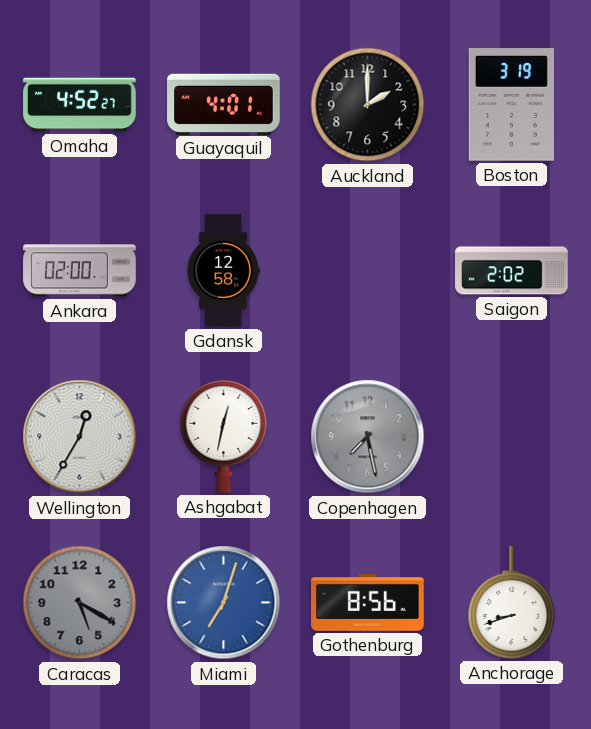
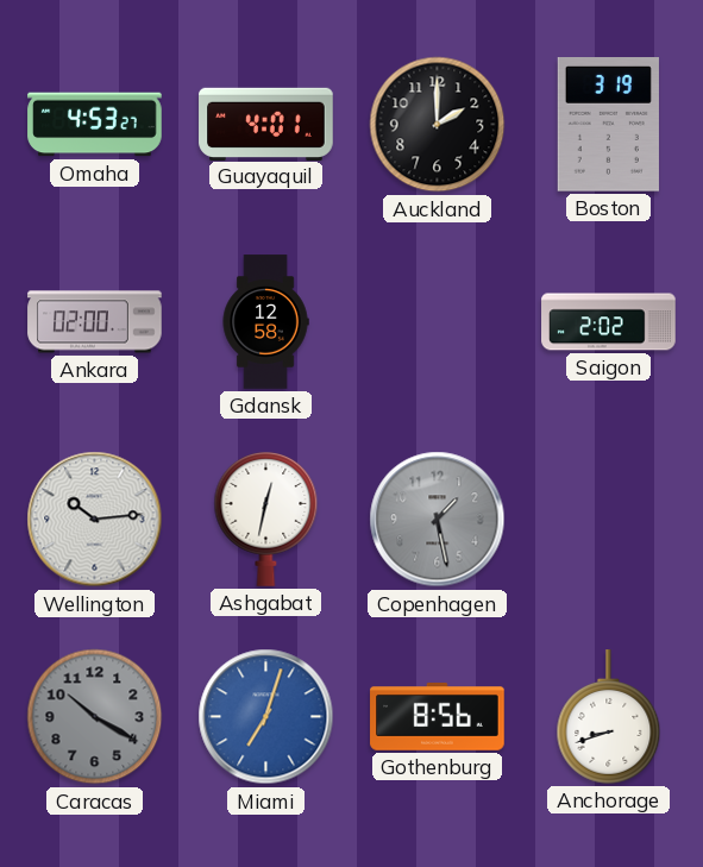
Omaha: 4:52 -> 4:53 (95, 125)
Wellington: 12:35 -> 10:14 (95, 520)
Copenhagen: 7:28 -> 1:28 (438, 520)
Caracas: 5:20 -> 10:20 (95, 717)
